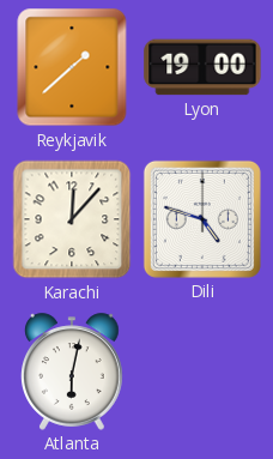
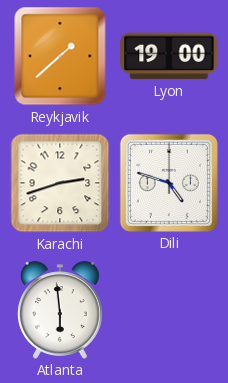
Karachi: 12:07 -> 2:42 (60, 183)
Atlanta: 6:02 -> 5:59 (61, 310)
